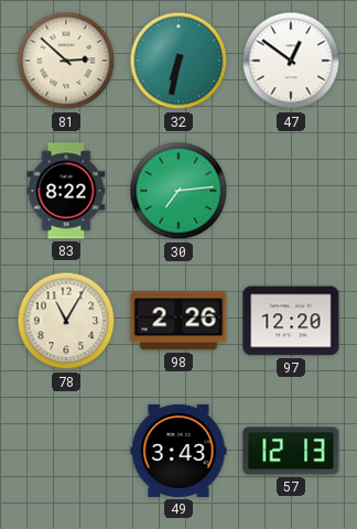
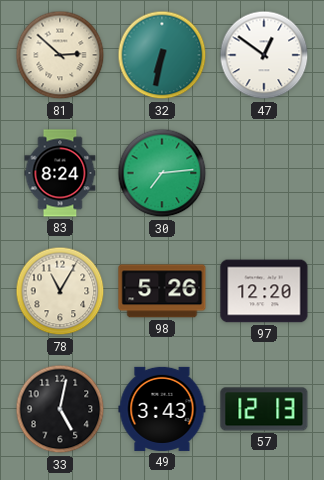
83: 8:22 -> 8:24 (60, 173)
98: 2:26 -> 5:26 (162, 291)
33: none -> 5:02 (60, 409)
